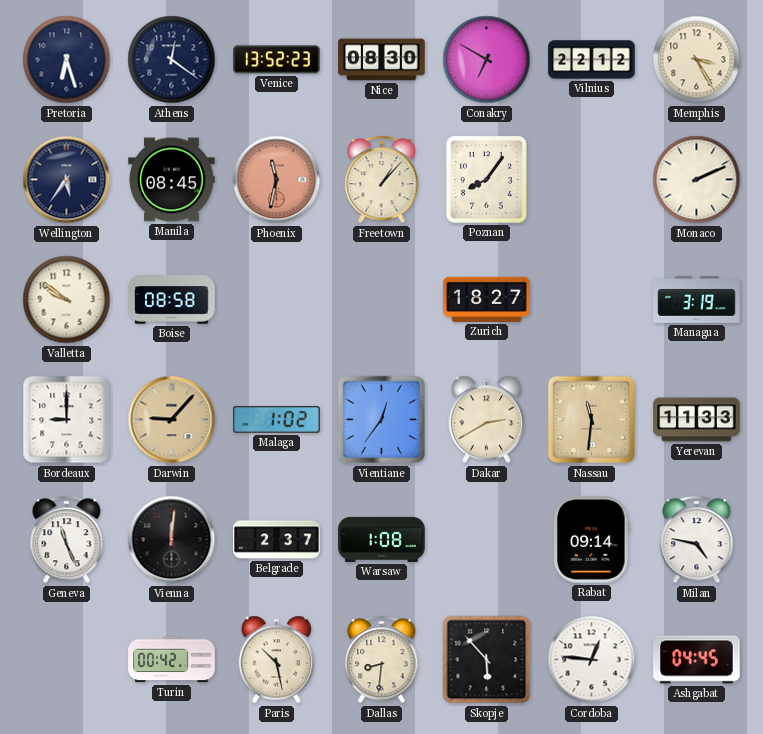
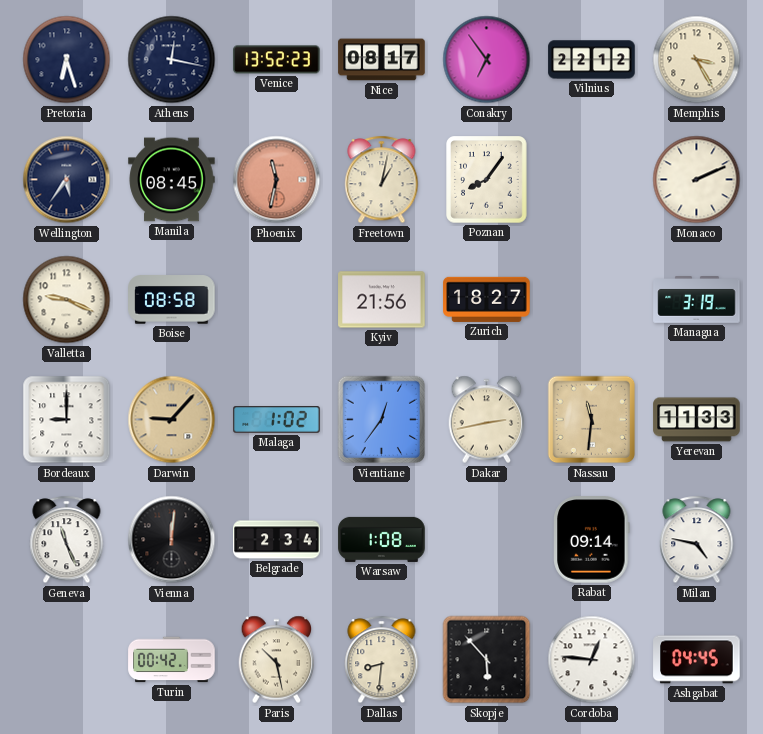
Athens: 12:21 -> 12:17 (172, 60)
Nice: 08:30 -> 08:17 (382, 60)
Conakry: 6:50 -> 6:54 (487, 60)
Freetown: 1:07 -> 1:02 (382, 180)
Valletta: 9:51 -> 9:19 (67, 300)
Kyiv: none -> 21:56 (382, 300)
Dakar: 2:40 -> 2:43 (487, 420)
Belgrade: 2:37 -> 2:34 (277, 540)
